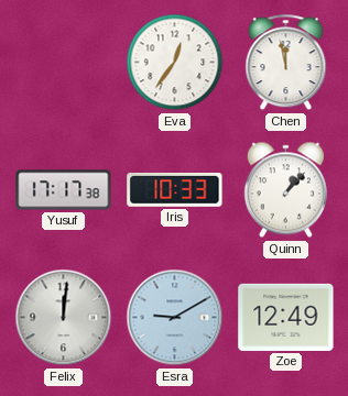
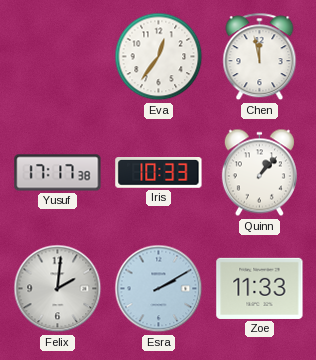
Felix: 12:01 -> 2:01 (58, 289)
Esra: 9:10 -> 2:10 (159, 289)
Zoe: 12:49 -> 11:33 (260, 288)
